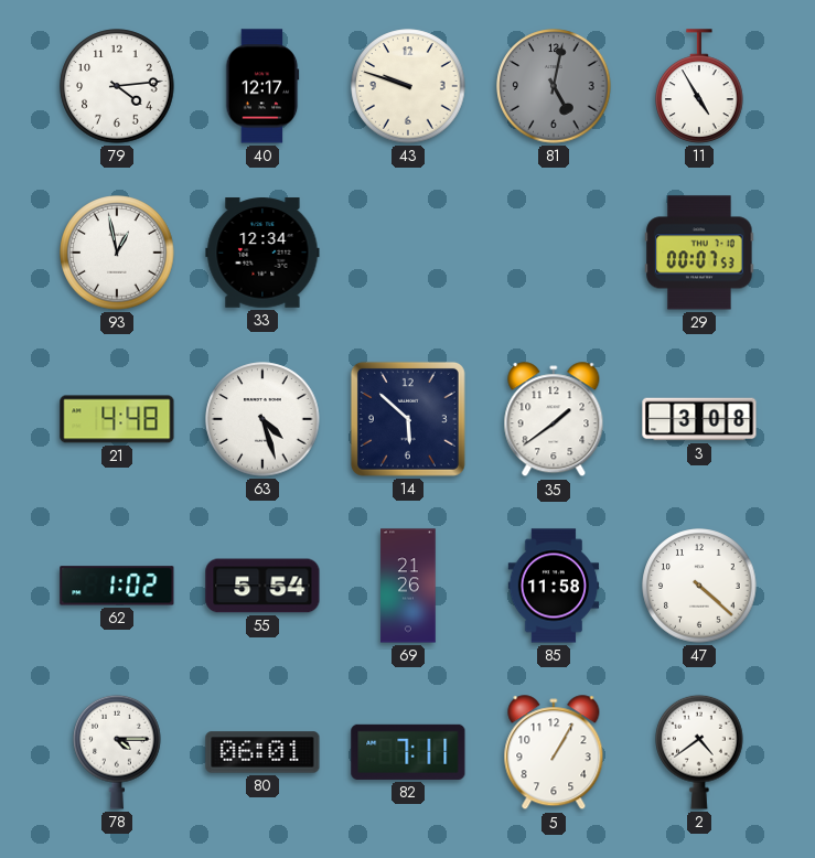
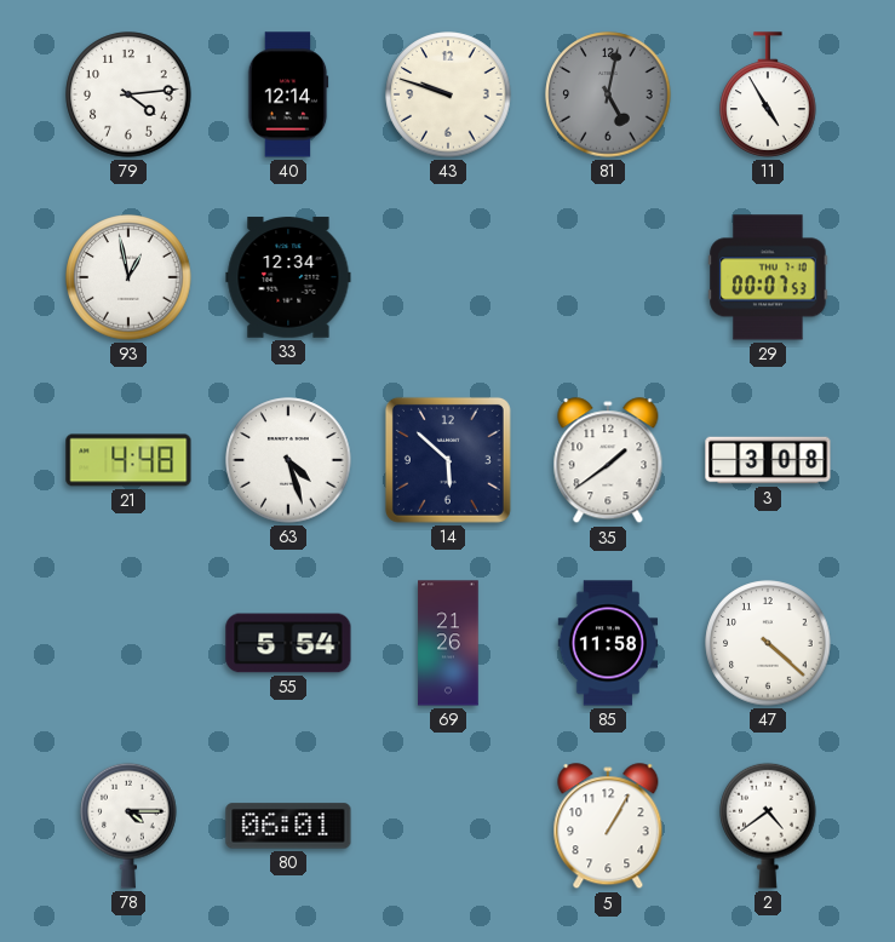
40: 12:17 -> 12:14 (288, 94)
62: 1:02 -> none (117, 586)
82: 7:11 -> none (408, 752)
